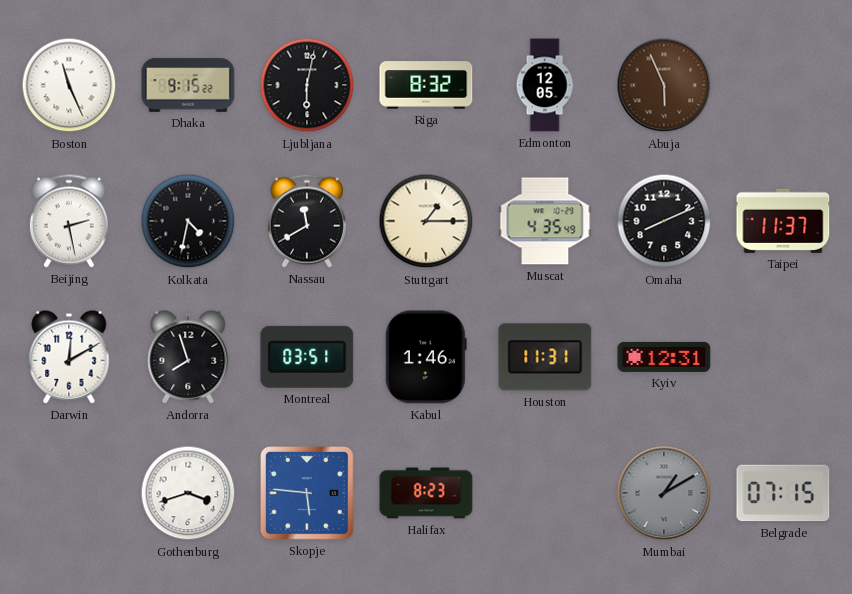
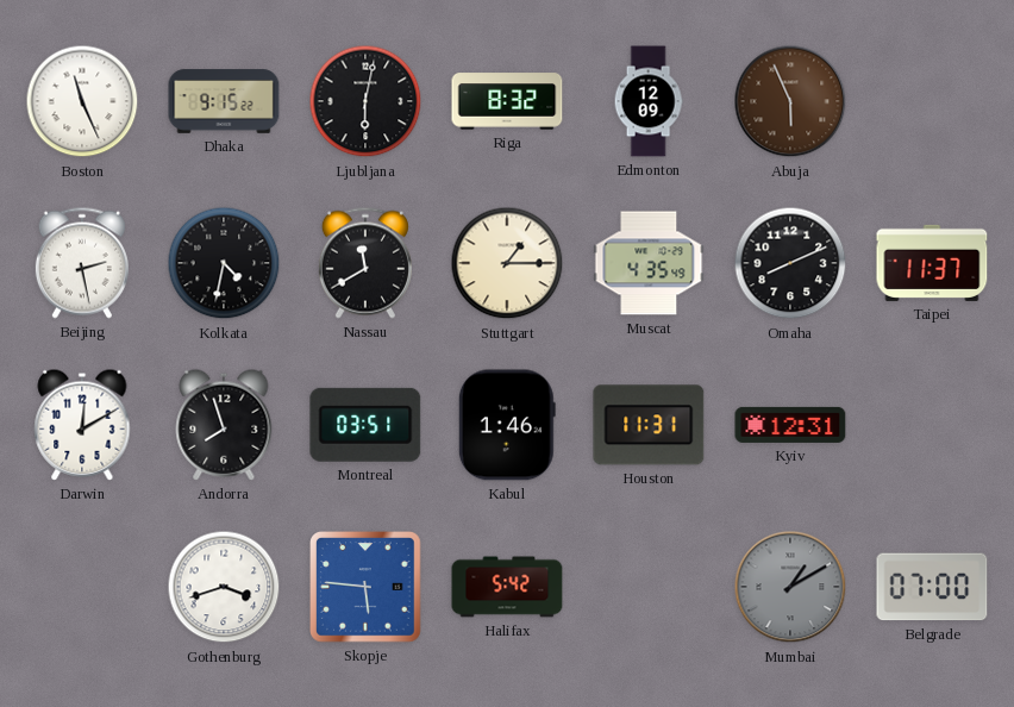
Edmonton: 12:05 -> 12:09 (649, 101)
Halifax: 8:23 -> 5:42 (507, 587)
Belgrade: 07:15 -> 07:00 (932, 587)
